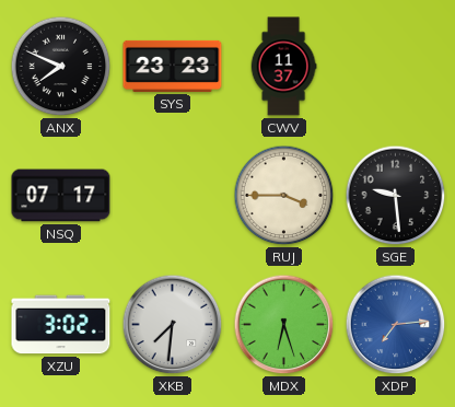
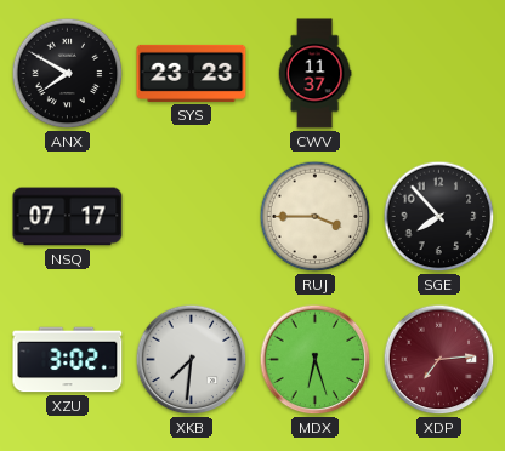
ANX: 7:49 -> 7:50 (68, 74)
SGE: 9:29 -> 7:53 (439, 217)
XDP dial: blue -> burgundy (439, 360)
